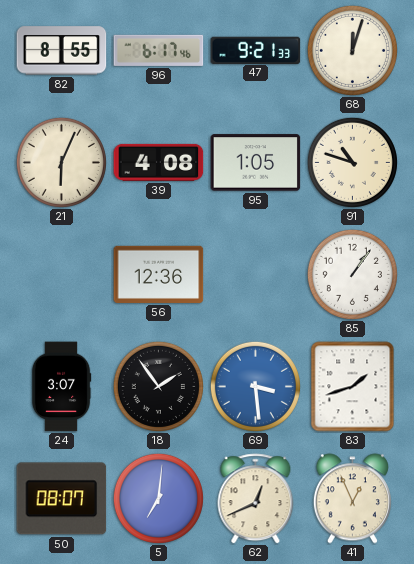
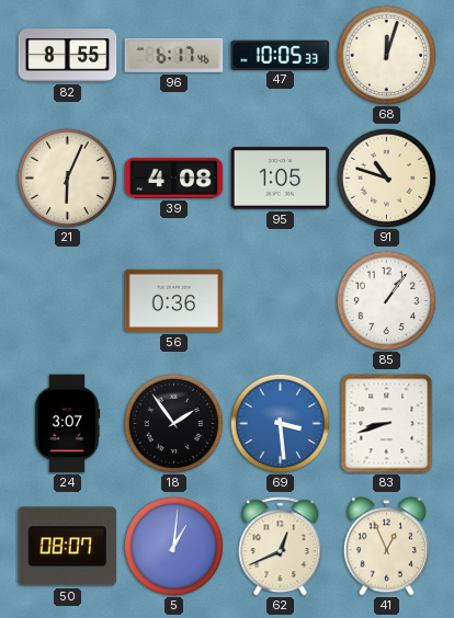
47: 9:21 -> 10:05 (281, 55)
56: 12:36 -> 0:36 (174, 300)
83: 1:42 -> 8:42 (387, 424)
5: 7:01 -> 1:01 (173, 546)
